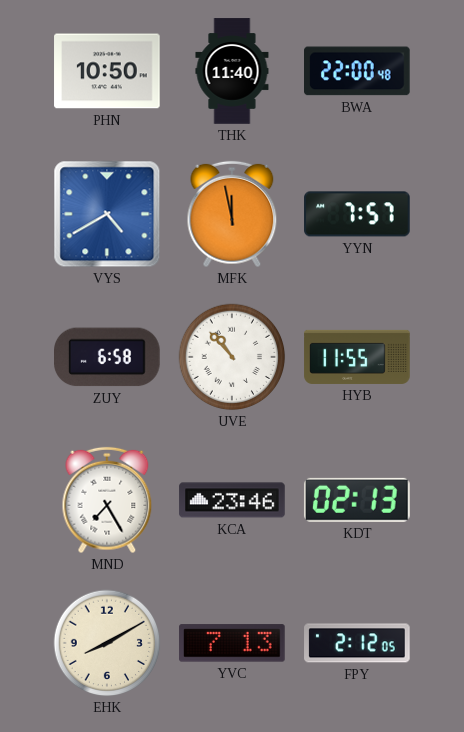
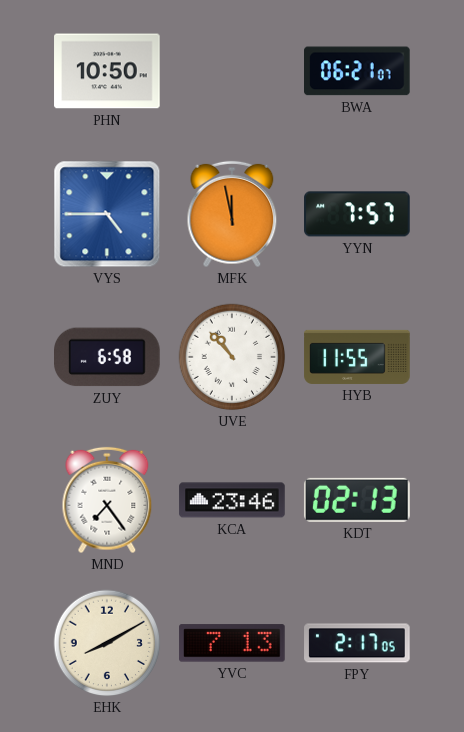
THK: 11:40 -> none (232, 71)
BWA: 22:00 -> 06:21 (358, 71)
VYS: 4:40 -> 4:45 (107, 214)
MND: 7:25 -> 7:24 (107, 500)
FPY: 2:12 -> 2:17 (357, 643)
